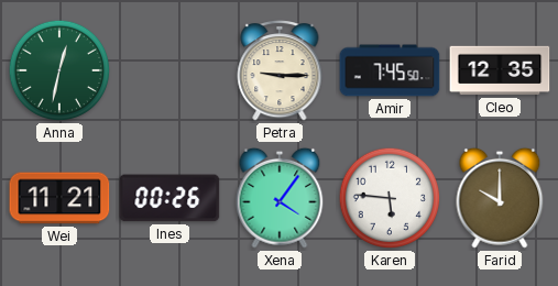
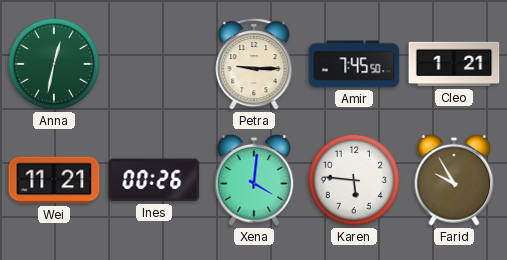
Cleo: 12:35 -> 1:21 (454, 64)
Xena: 4:06 -> 4:01 (254, 180)
Farid: 10:00 -> 9:55 (454, 180)
